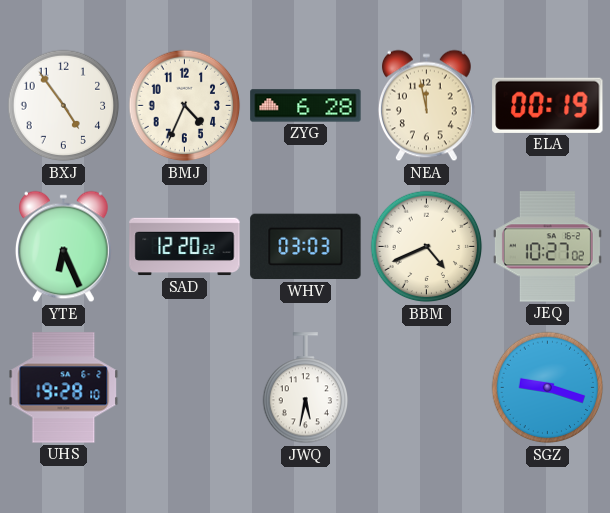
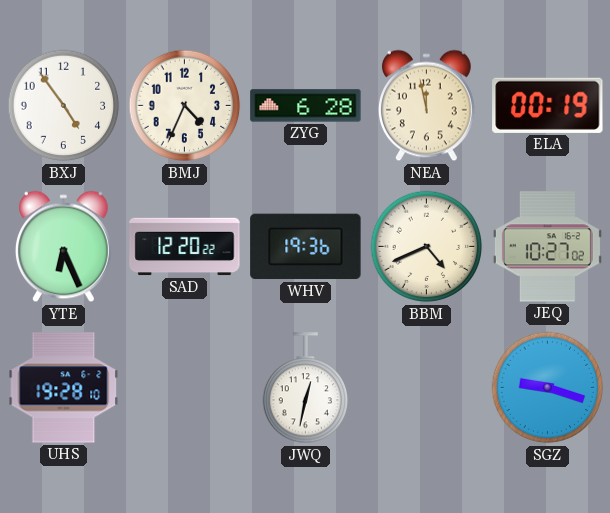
WHV: 03:03 -> 19:36 (306, 247)
JWQ: 5:32 -> 12:32 (305, 388)
